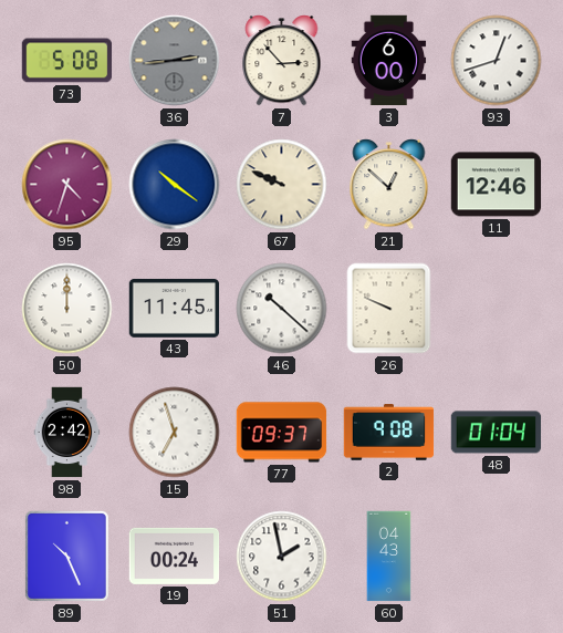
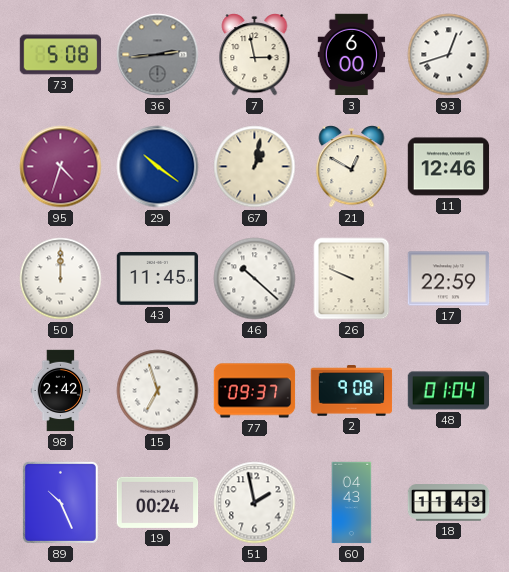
7: 2:53 -> 2:58 (255, 55)
67: 9:49 -> 1:02 (255, 167)
21: 12:52 -> 12:50 (352, 167)
17: none -> 22:59 (449, 279)
18: none -> 11:43 (449, 503)
